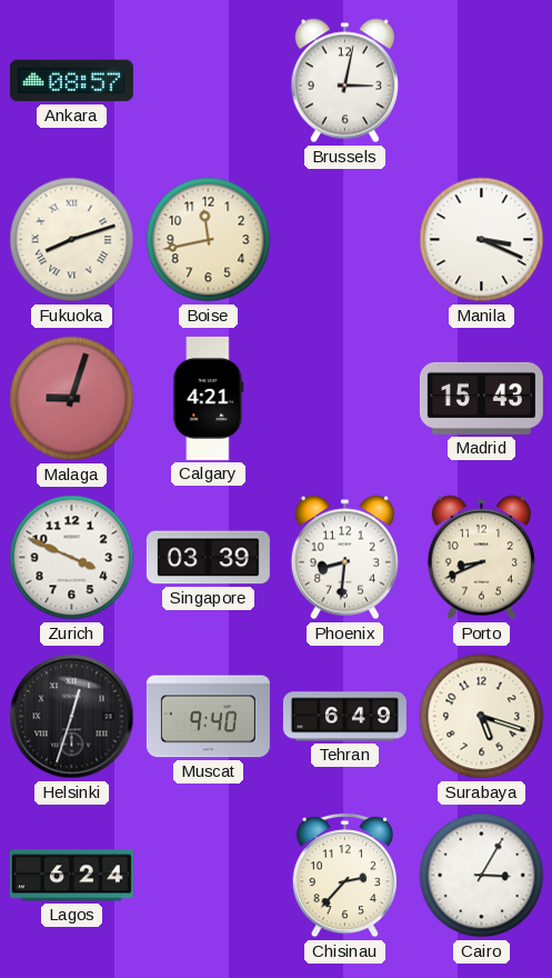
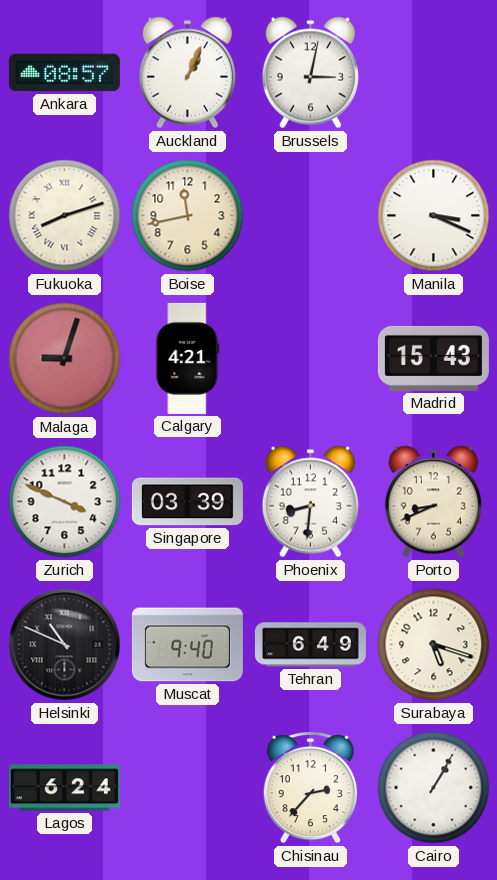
Auckland: none -> 1:04 (187, 73)
Helsinki: 12:33 -> 10:49 (65, 645)
Cairo: 3:05 -> 1:05 (434, 788)
